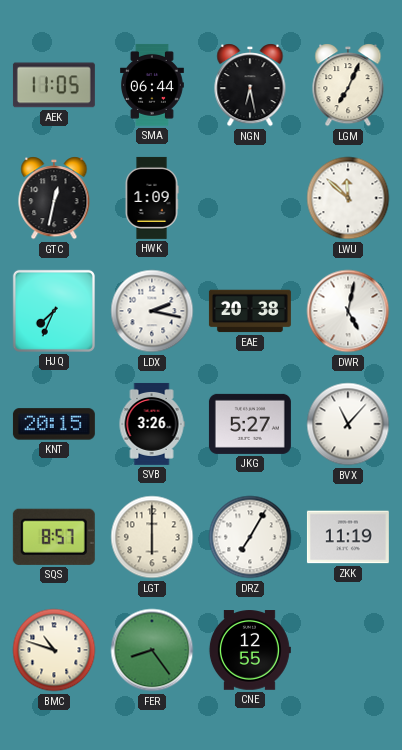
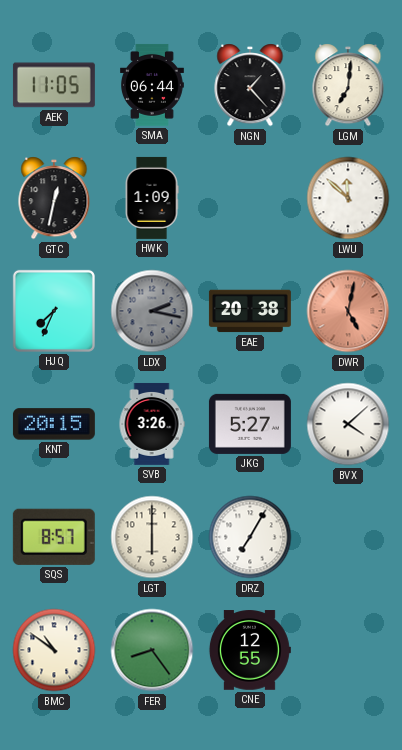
NGN: 6:28 -> 1:23 (250, 85)
LGM: 7:04 -> 7:01 (348, 85)
LDX dial: white -> grey (152, 311)
DWR dial: white -> salmon (348, 311)
BVX: 11:07 -> 4:08 (348, 424)
ZKK: 11:19 -> none (348, 537)
BMC: 10:48 -> 10:51 (54, 650)
